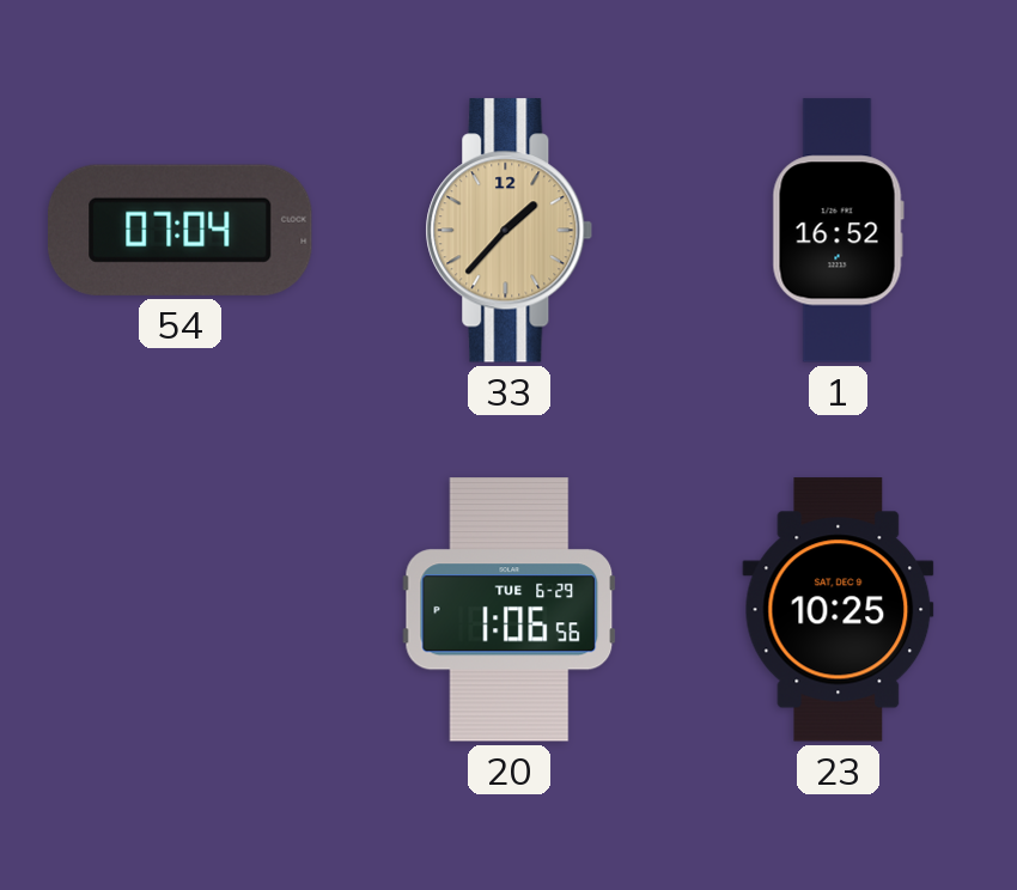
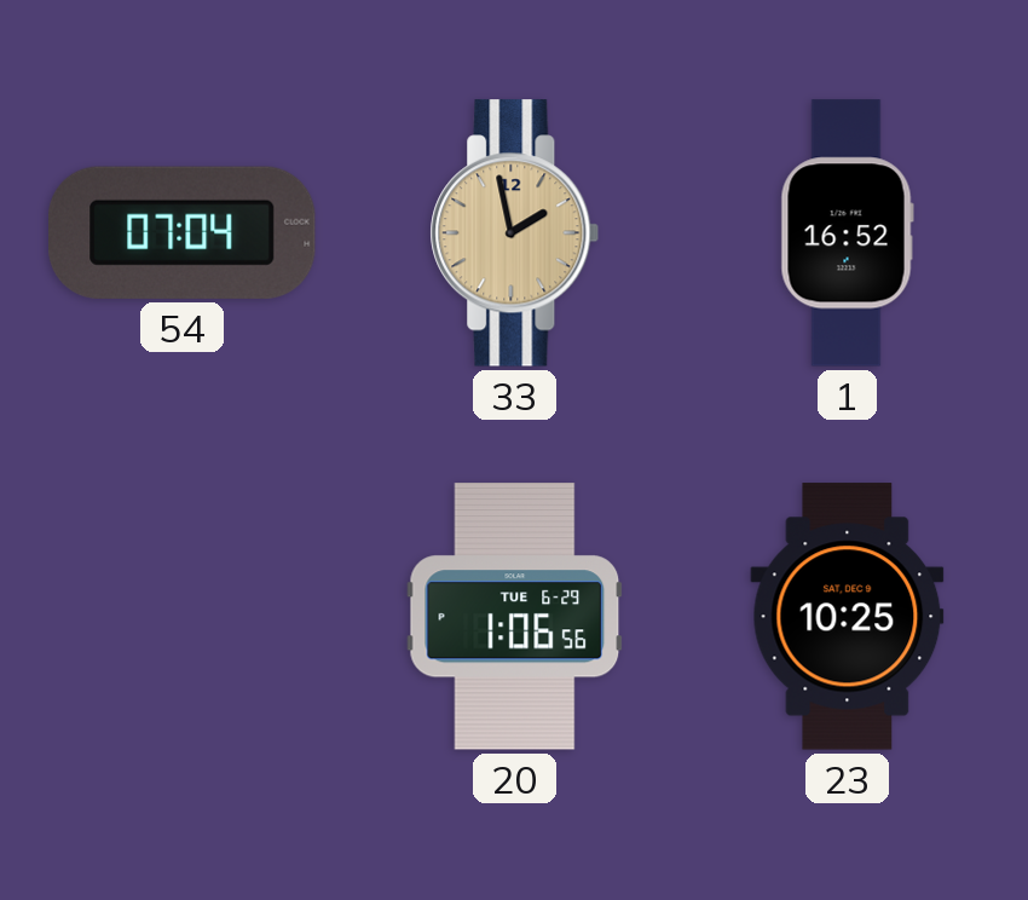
33: 1:37 -> 1:58 (515, 233)
